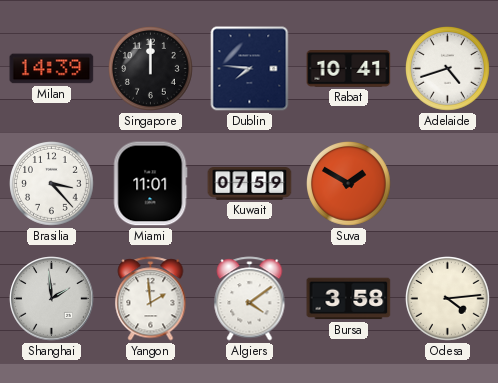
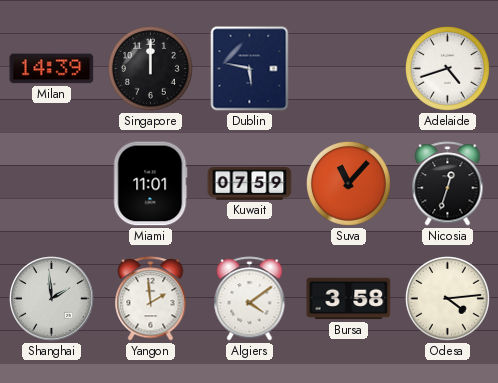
Dublin: 7:46 -> 5:47 (250, 69)
Rabat: 10:41 -> none (349, 69)
Brasilia: 3:23 -> none (52, 184)
Suva: 1:50 -> 11:07 (349, 184)
Nicosia: none -> 12:33 (448, 184)
